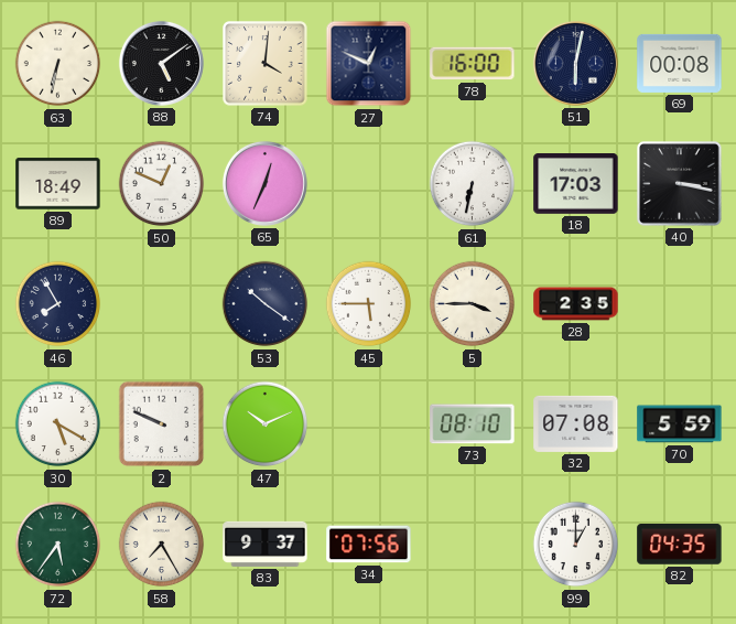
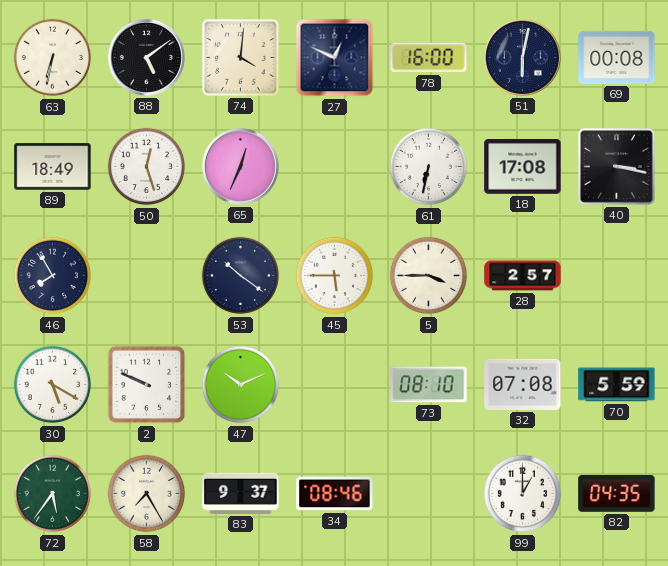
50: 12:49 -> 12:27 (147, 167)
18: 17:03 -> 17:08 (523, 167)
28: 2:35 -> 2:57 (523, 276)
34: 07:56 -> 08:46 (335, 494)
